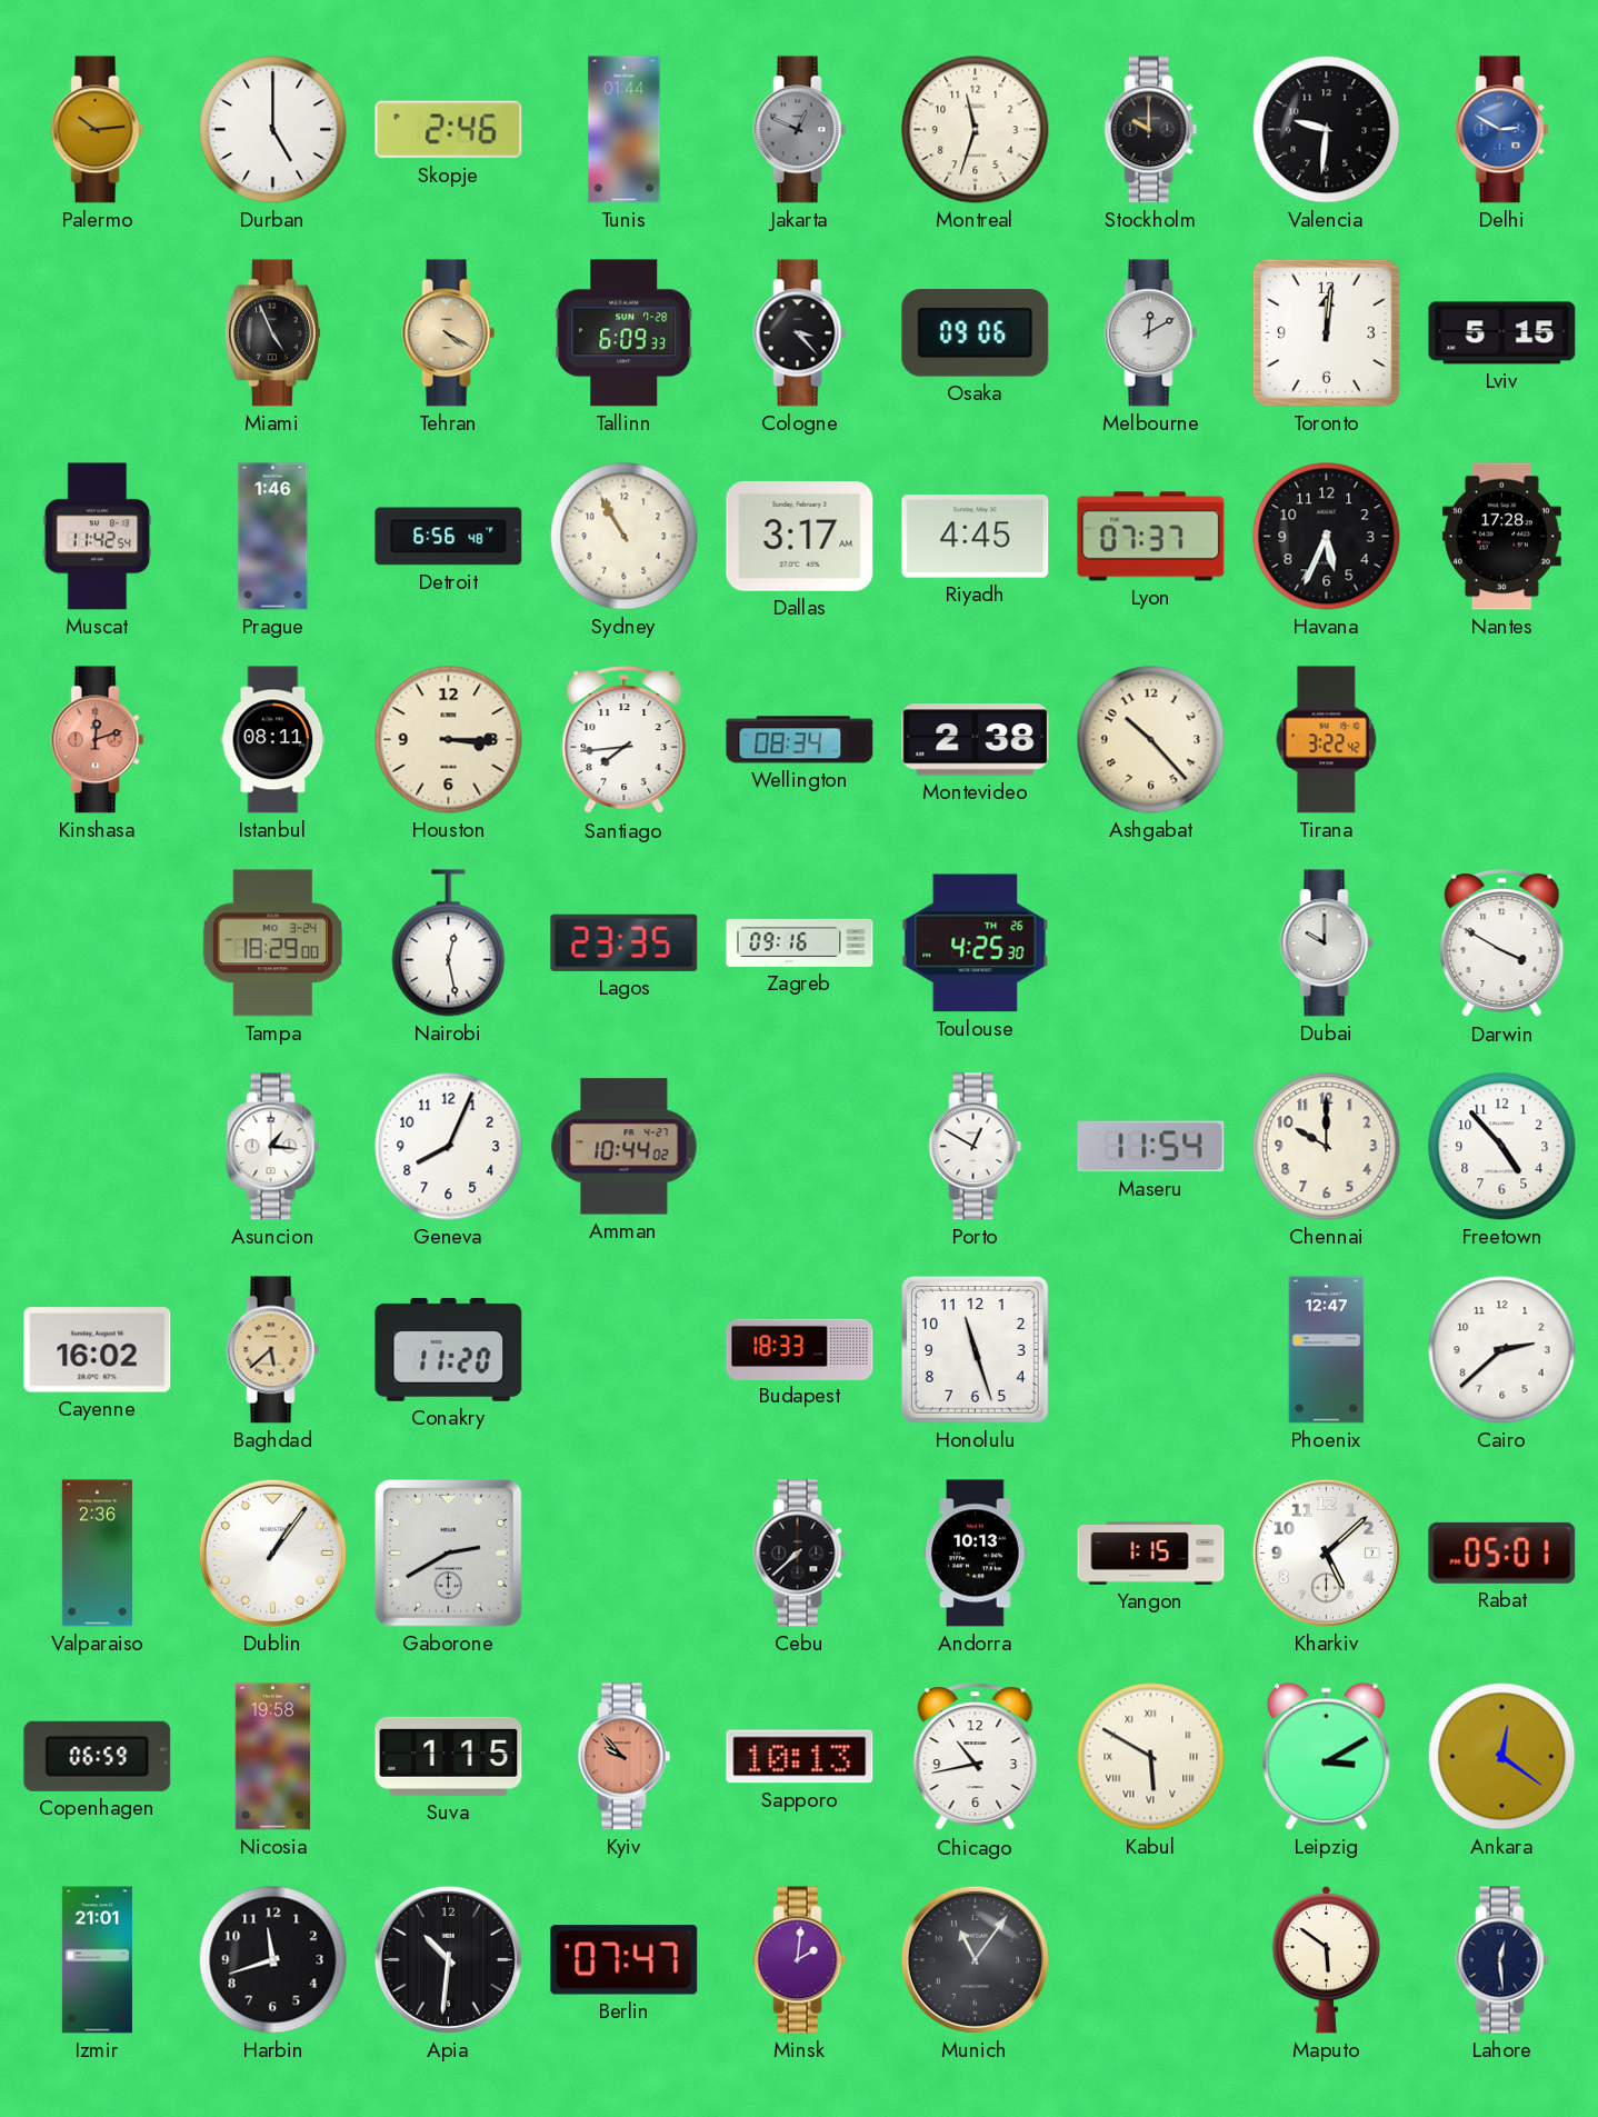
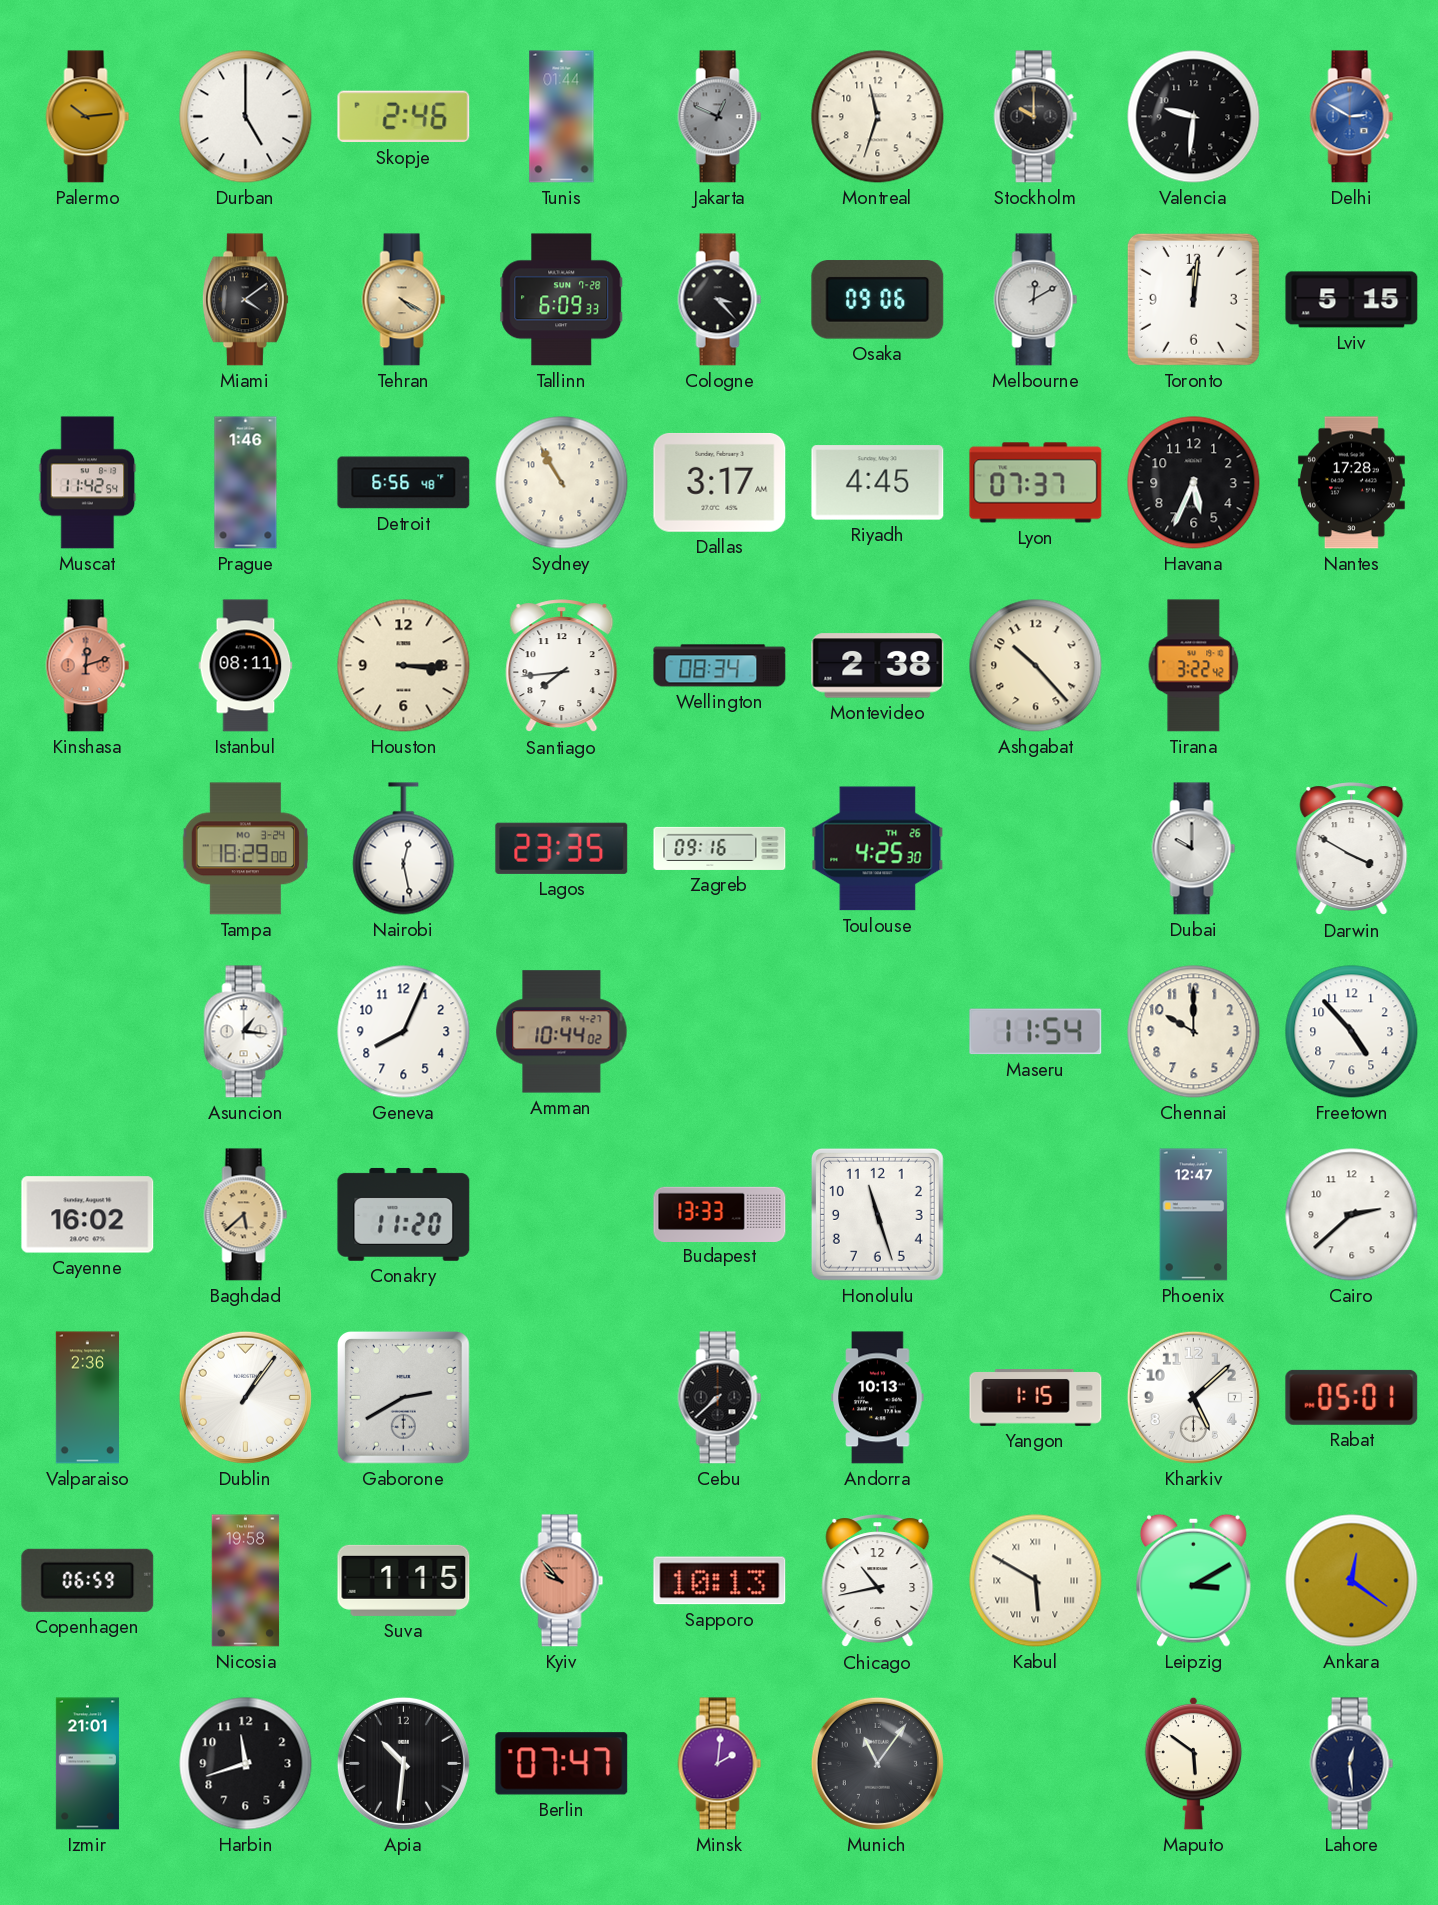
Miami: 4:56 -> 4:09 (245, 300)
Porto: 12:50 -> none (976, 1147)
Budapest: 18:33 -> 13:33 (720, 1214)
